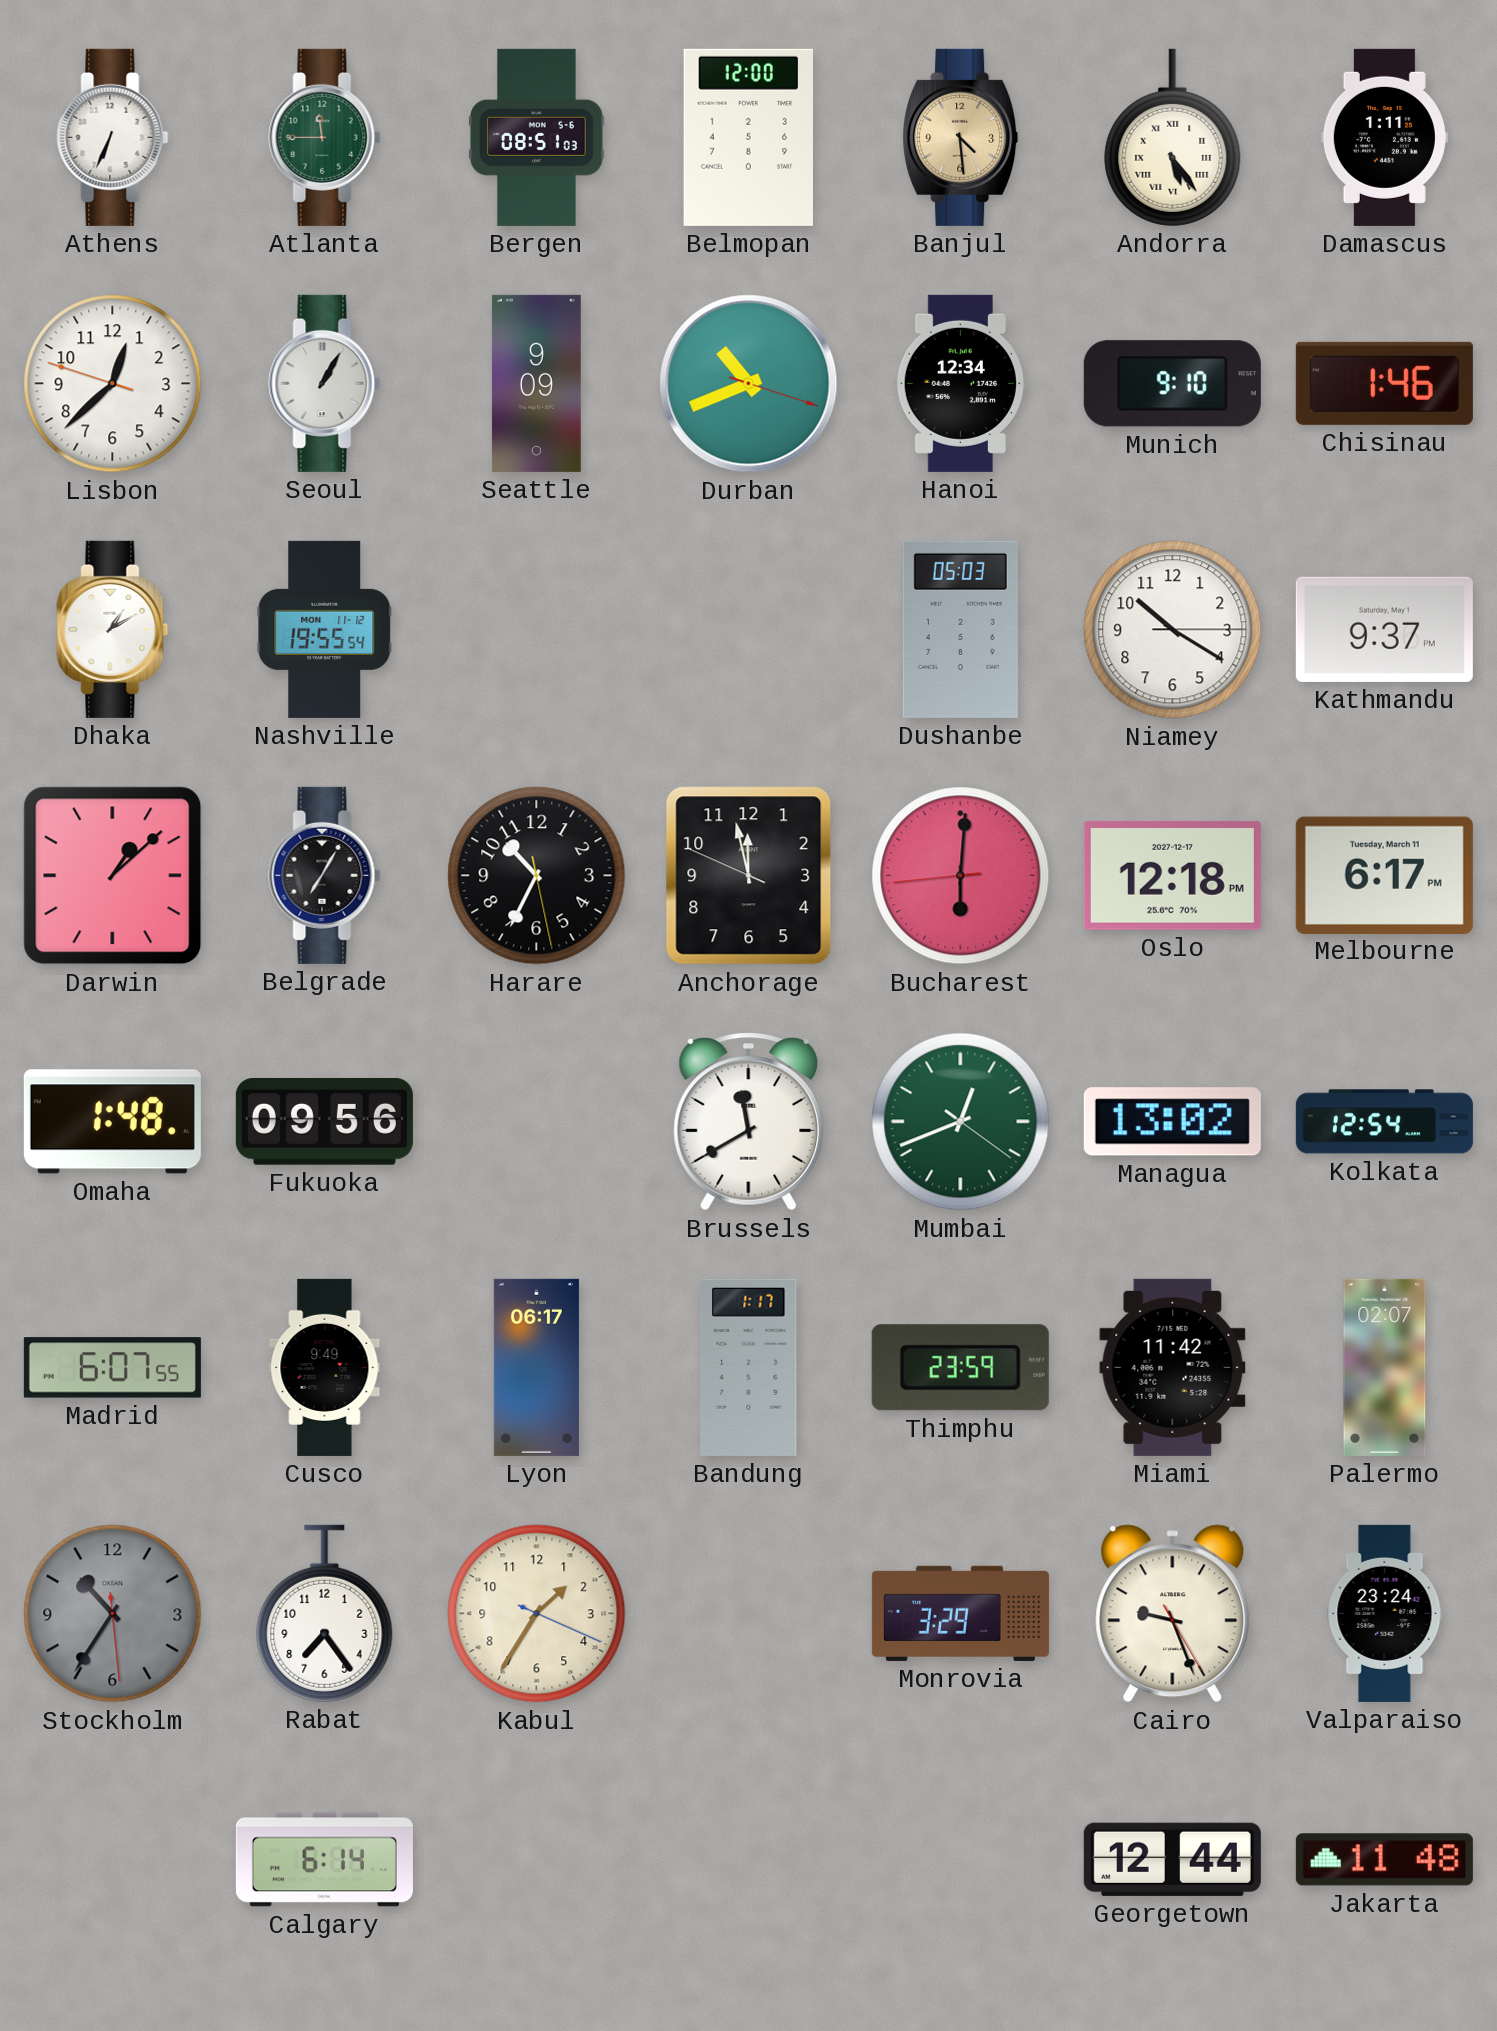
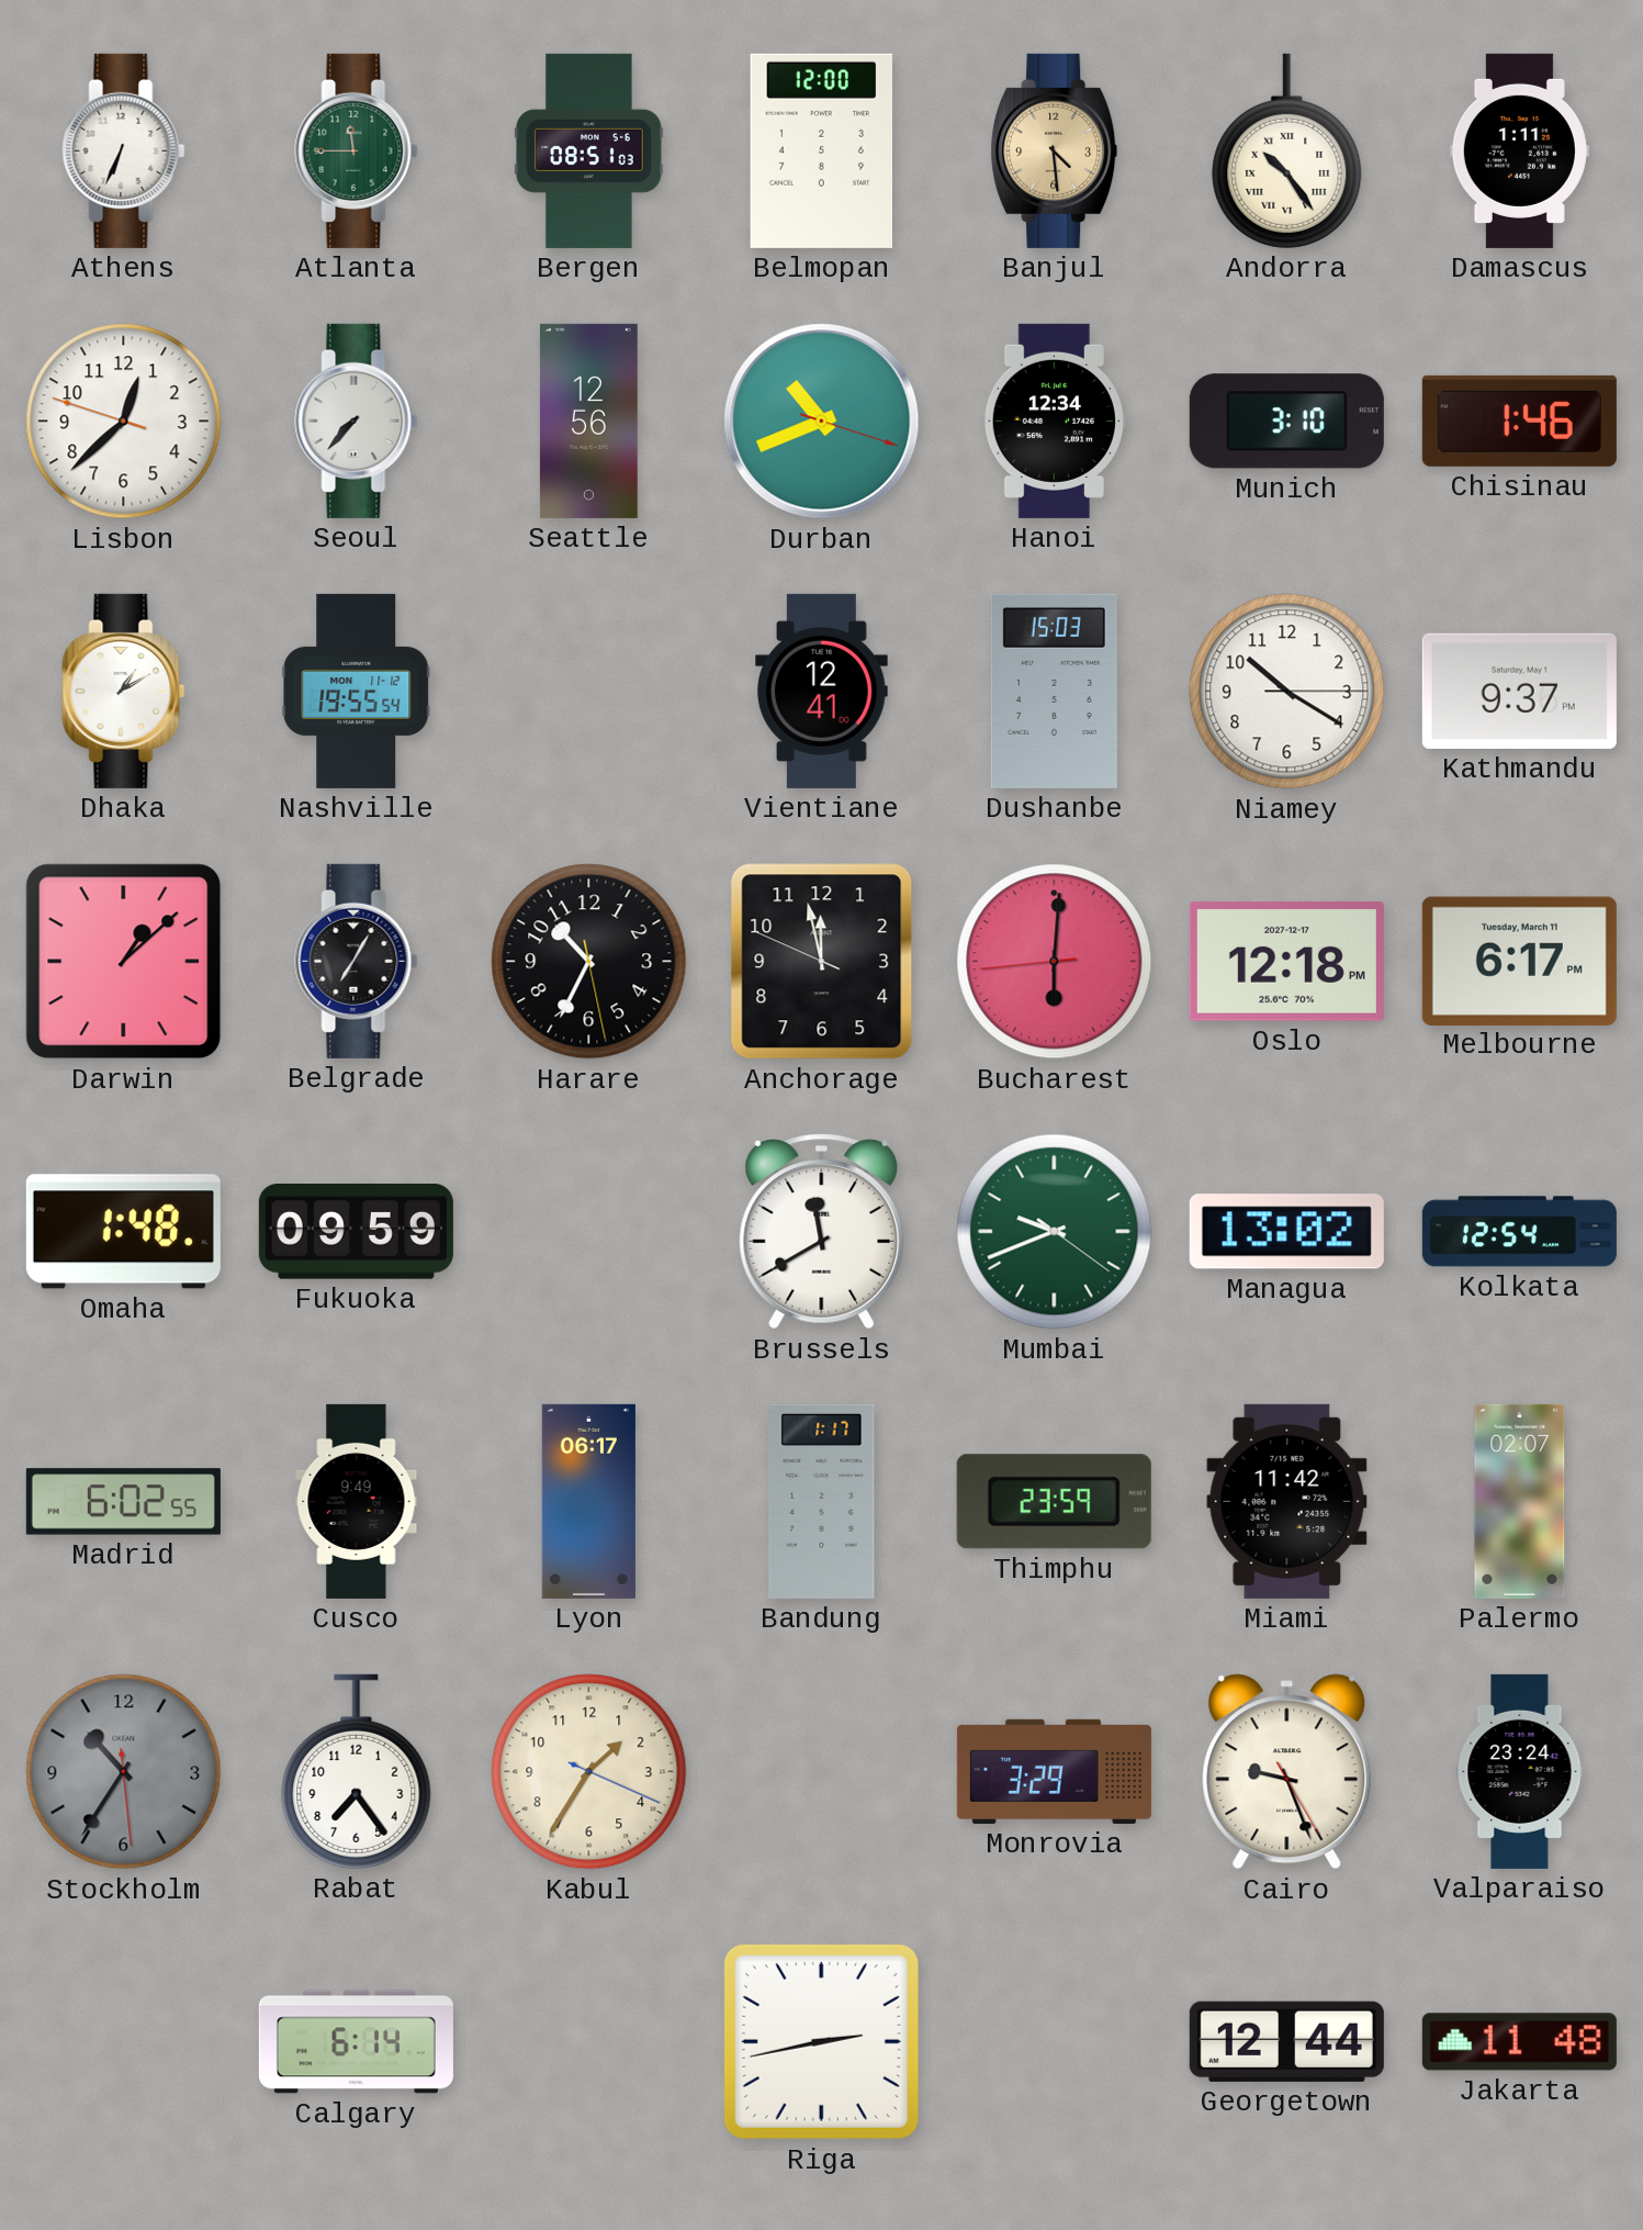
Andorra: 5:24 -> 10:24 (1287, 150)
Seoul: 1:05 -> 7:37 (357, 421)
Seattle: 9:09 -> 12:56 (588, 421)
Munich: 9:10 -> 3:10 (1286, 422)
Vientiane: none -> 12:41 (822, 691)
Dushanbe: 05:03 -> 15:03 (1054, 691)
Fukuoka: 09:56 -> 09:59 (356, 1232)
Mumbai: 12:41 -> 9:41 (1055, 1232)
Madrid: 6:07 -> 6:02 (123, 1502)
Riga: none -> 2:43 (821, 2041)
